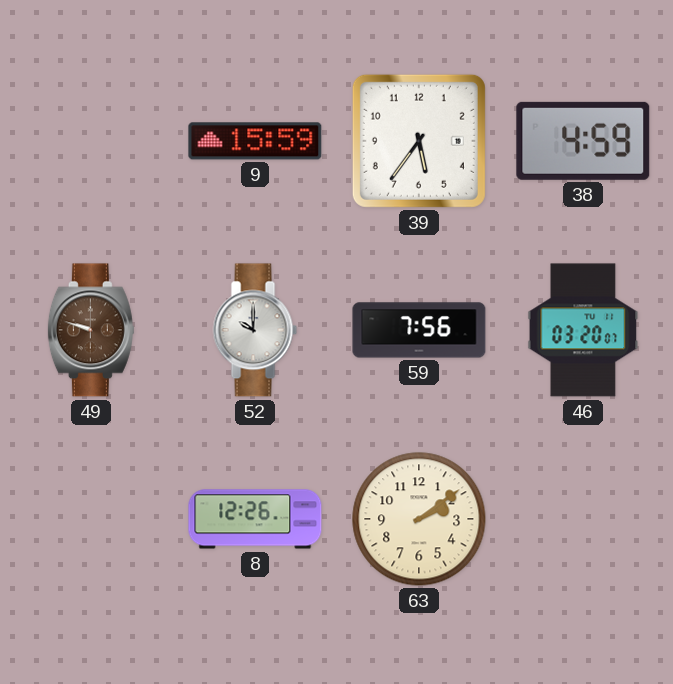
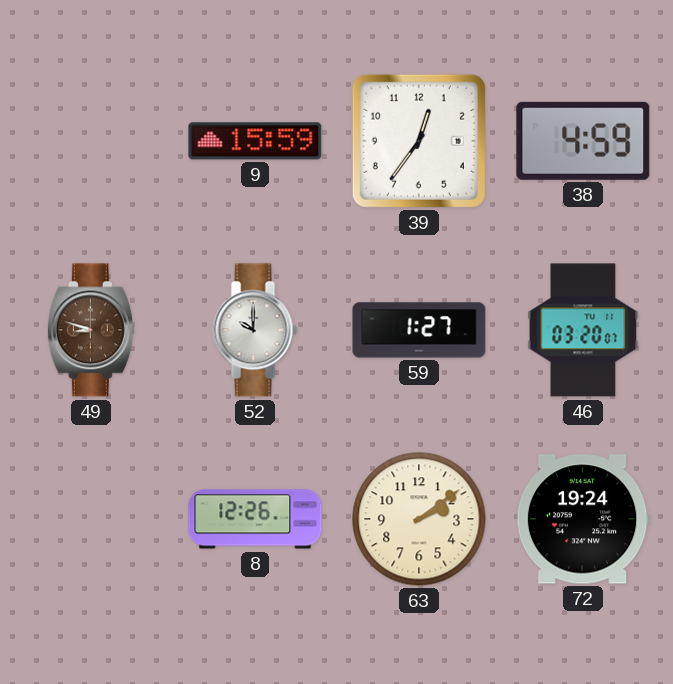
39: 5:36 -> 12:36 (419, 141)
49: 9:48 -> 8:48 (91, 330)
59: 7:56 -> 1:27 (419, 330)
72: none -> 19:24 (583, 519)
